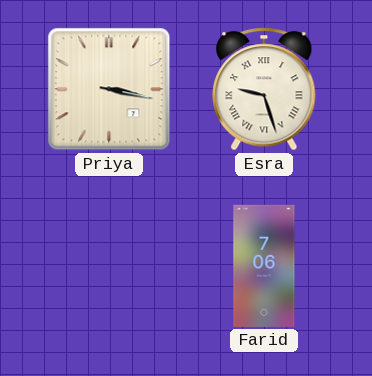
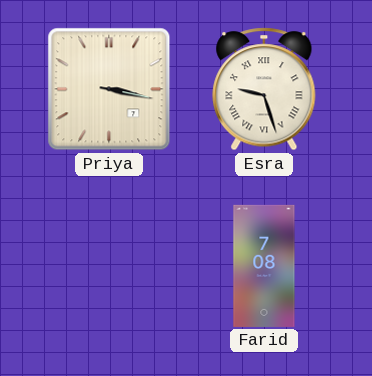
Farid: 7:06 -> 7:08 (264, 266)
